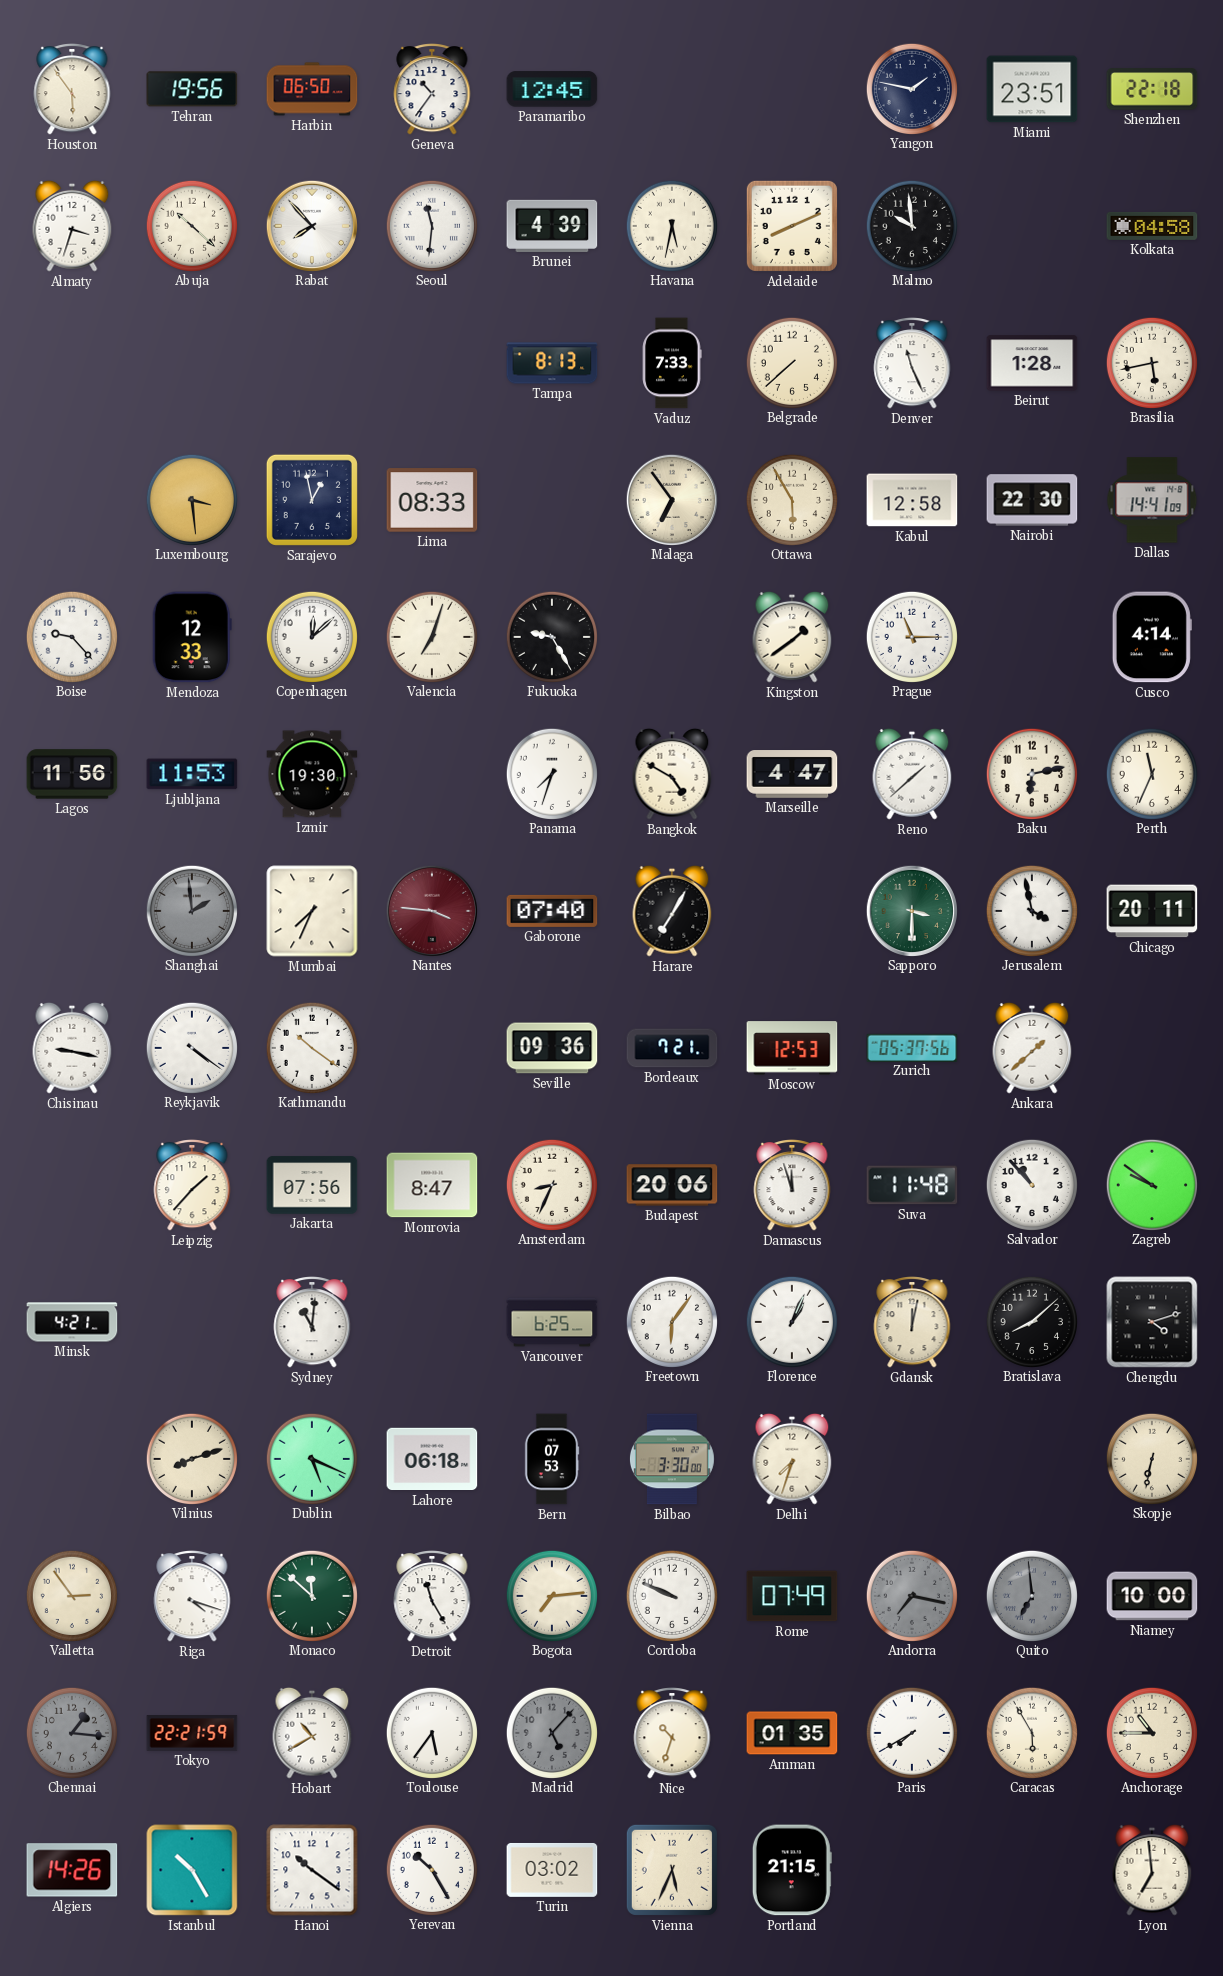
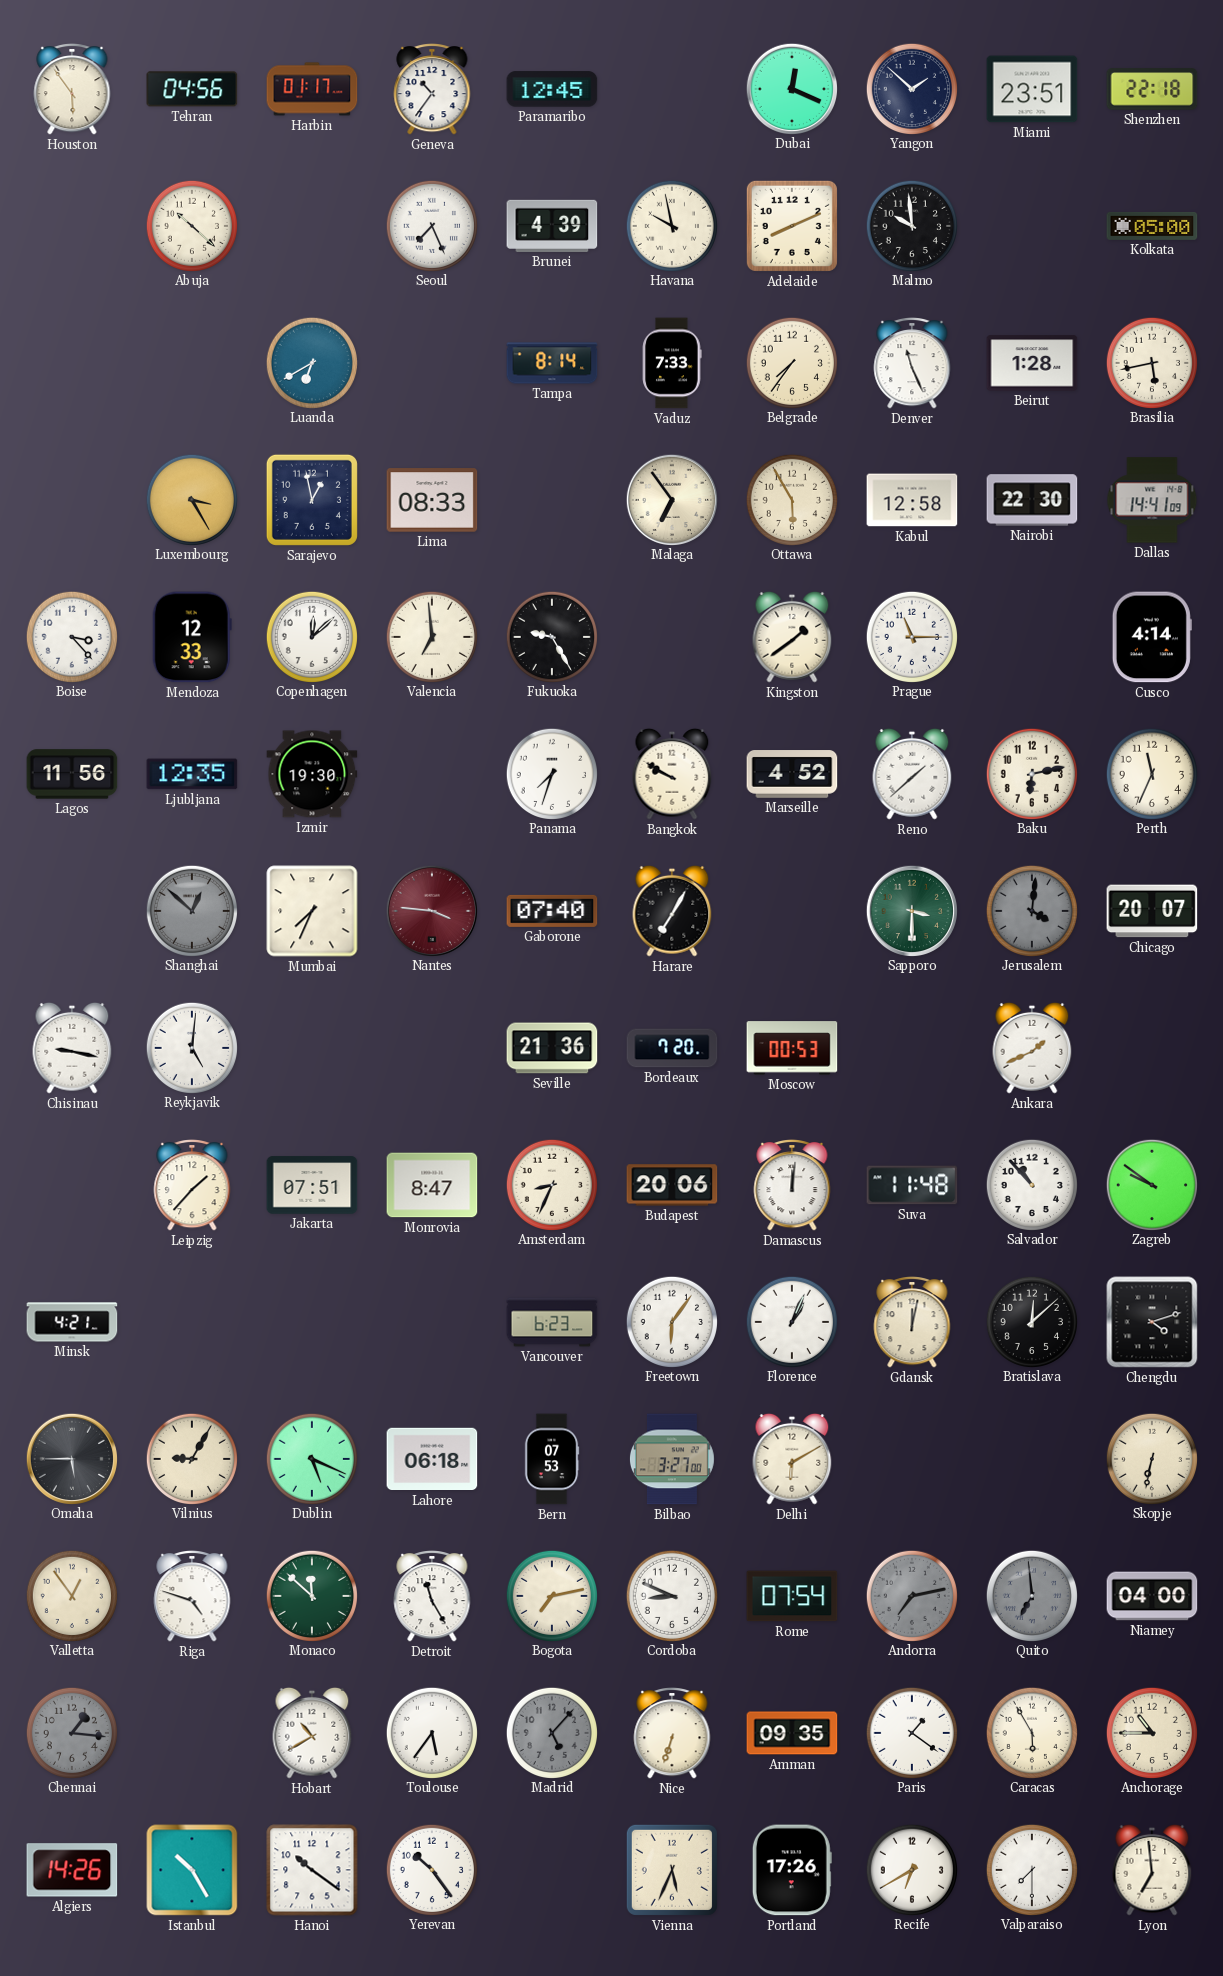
Tehran: 19:56 -> 04:56 (192, 89)
Harbin: 06:50 -> 01:17 (312, 89)
Dubai: none -> 12:19 (791, 88)
Yangon: 1:47 -> 1:52 (911, 88)
Almaty: 3:33 -> none (72, 226)
Rabat: 7:53 -> none (311, 225)
Seoul: 11:31 -> 7:26 (431, 225)
Havana: 5:32 -> 9:58 (671, 225)
Kolkata: 04:58 -> 05:00 (1152, 226)
Luanda: none -> 6:40 (311, 362)
Tampa: 8:13 -> 8:14 (552, 363)
Belgrade: 7:38 -> 7:36 (791, 362)
Luxembourg: 3:29 -> 3:25 (191, 499)
Boise: 9:23 -> 3:23 (71, 636)
Valencia: 7:03 -> 6:59 (431, 636)
Ljubljana: 11:53 -> 12:35 (192, 774)
Bangkok: 4:50 -> 9:50 (672, 774)
Marseille: 4:47 -> 4:52 (792, 774)
Shanghai: 1:59 -> 12:52 (191, 910)
Jerusalem: 3:58 -> 4:01 (1031, 910)
Jerusalem dial: white -> grey (1031, 910)
Chicago: 20:11 -> 20:07 (1152, 911)
Reykjavik: 4:21 -> 5:01 (191, 1047)
Kathmandu: 10:21 -> none (311, 1047)
Seville: 09:36 -> 21:36 (552, 1048)
Bordeaux: 7:21 -> 7:20 (672, 1048)
Moscow: 12:53 -> 00:53 (792, 1048)
Zurich: 05:37 -> none (912, 1047)
Ankara: 1:38 -> 1:41 (1032, 1048)
Jakarta: 07:56 -> 07:51 (312, 1185)
Damascus: 11:57 -> 12:01 (792, 1186)
Sydney: 11:01 -> none (312, 1323)
Vancouver: 6:25 -> 6:23 (552, 1322)
Bratislava: 8:08 -> 12:08 (1031, 1321)
Omaha: none -> 5:45 (71, 1458)
Vilnius: 8:12 -> 9:05 (191, 1458)
Bilbao: 3:30 -> 3:27 (672, 1459)
Delhi: 7:33 -> 6:10 (792, 1459)
Valletta: 2:54 -> 12:54 (71, 1595)
Riga: 4:18 -> 4:48 (192, 1597)
Bogota: 7:14 -> 7:13 (551, 1595)
Cordoba: 9:49 -> 8:49 (671, 1595)
Rome: 07:49 -> 07:54 (792, 1596)
Andorra: 7:17 -> 7:13 (911, 1595)
Niamey: 10:00 -> 04:00 (1152, 1596)
Tokyo: 22:21 -> none (192, 1734)
Nice: 10:33 -> 6:33 (672, 1734)
Amman: 01:35 -> 09:35 (792, 1733)
Paris: 7:40 -> 1:21 (911, 1732)
Yerevan: 10:25 -> 10:24 (431, 1869)
Turin: 03:02 -> none (552, 1870)
Portland: 21:15 -> 17:26 (792, 1870)
Recife: none -> 6:40 (911, 1869)
Valparaiso: none -> 7:30 (1031, 1869)
